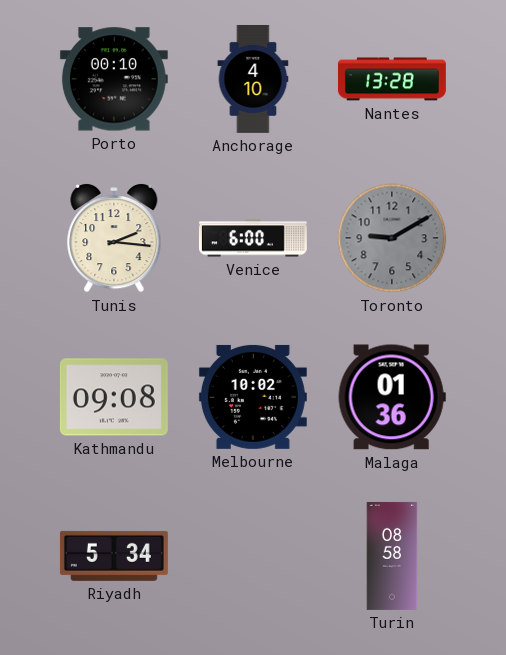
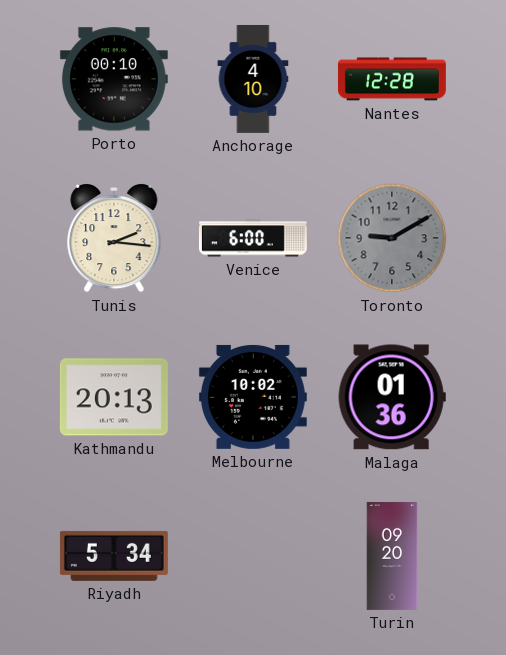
Nantes: 13:28 -> 12:28 (392, 79)
Kathmandu: 09:08 -> 20:13 (114, 397)
Turin: 08:58 -> 09:20 (392, 556)
